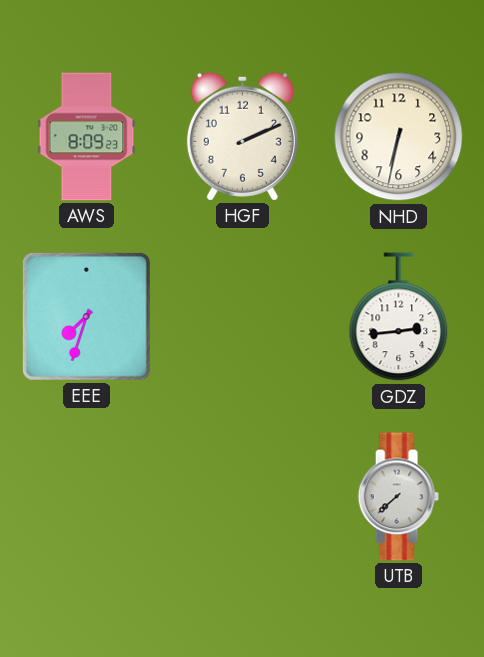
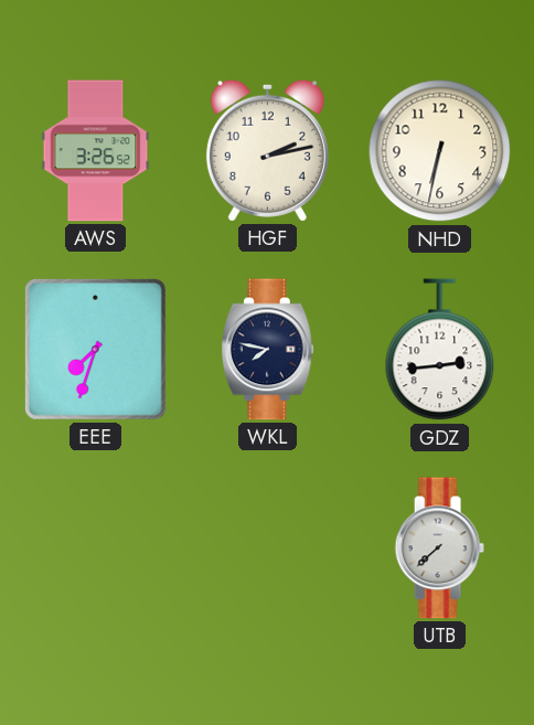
AWS: 8:09 -> 3:26 (96, 151)
HGF: 2:11 -> 2:13 (267, 150)
WKL: none -> 7:47 (268, 350)
